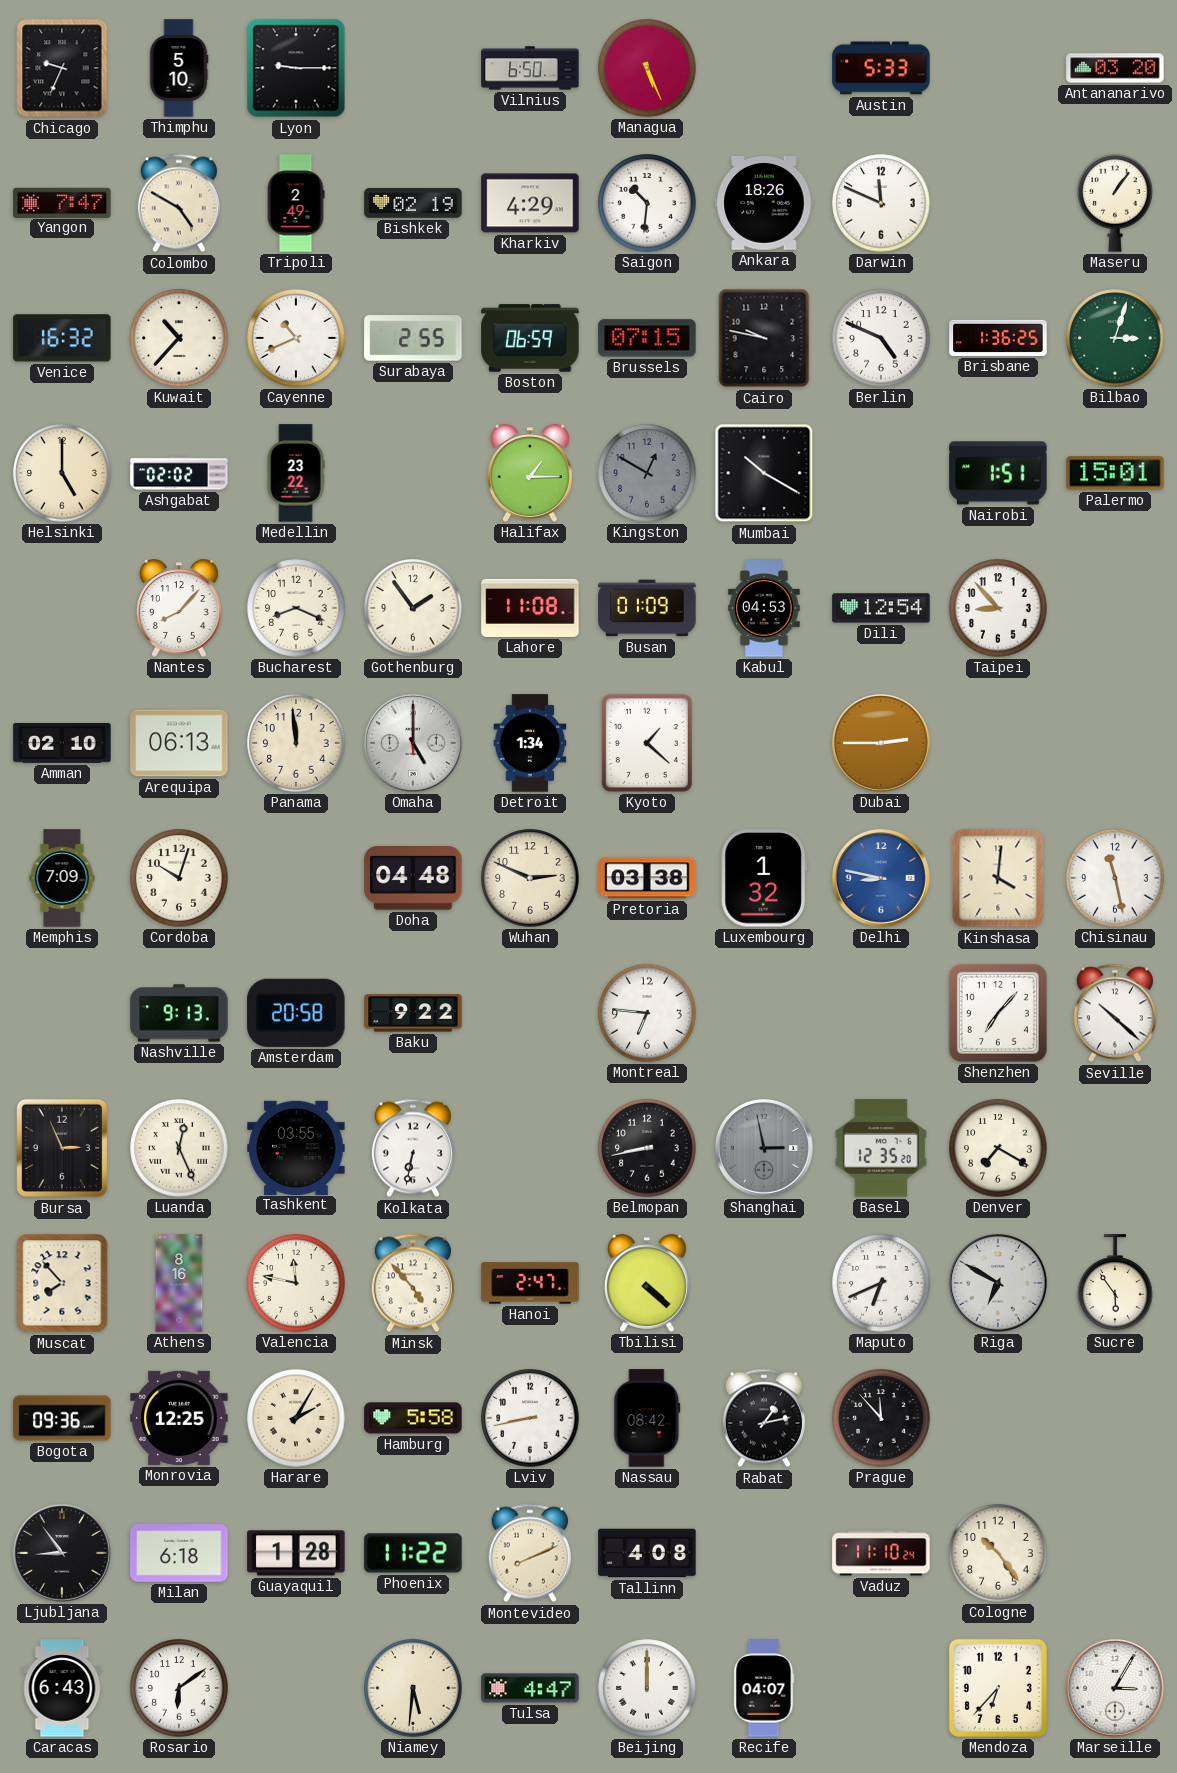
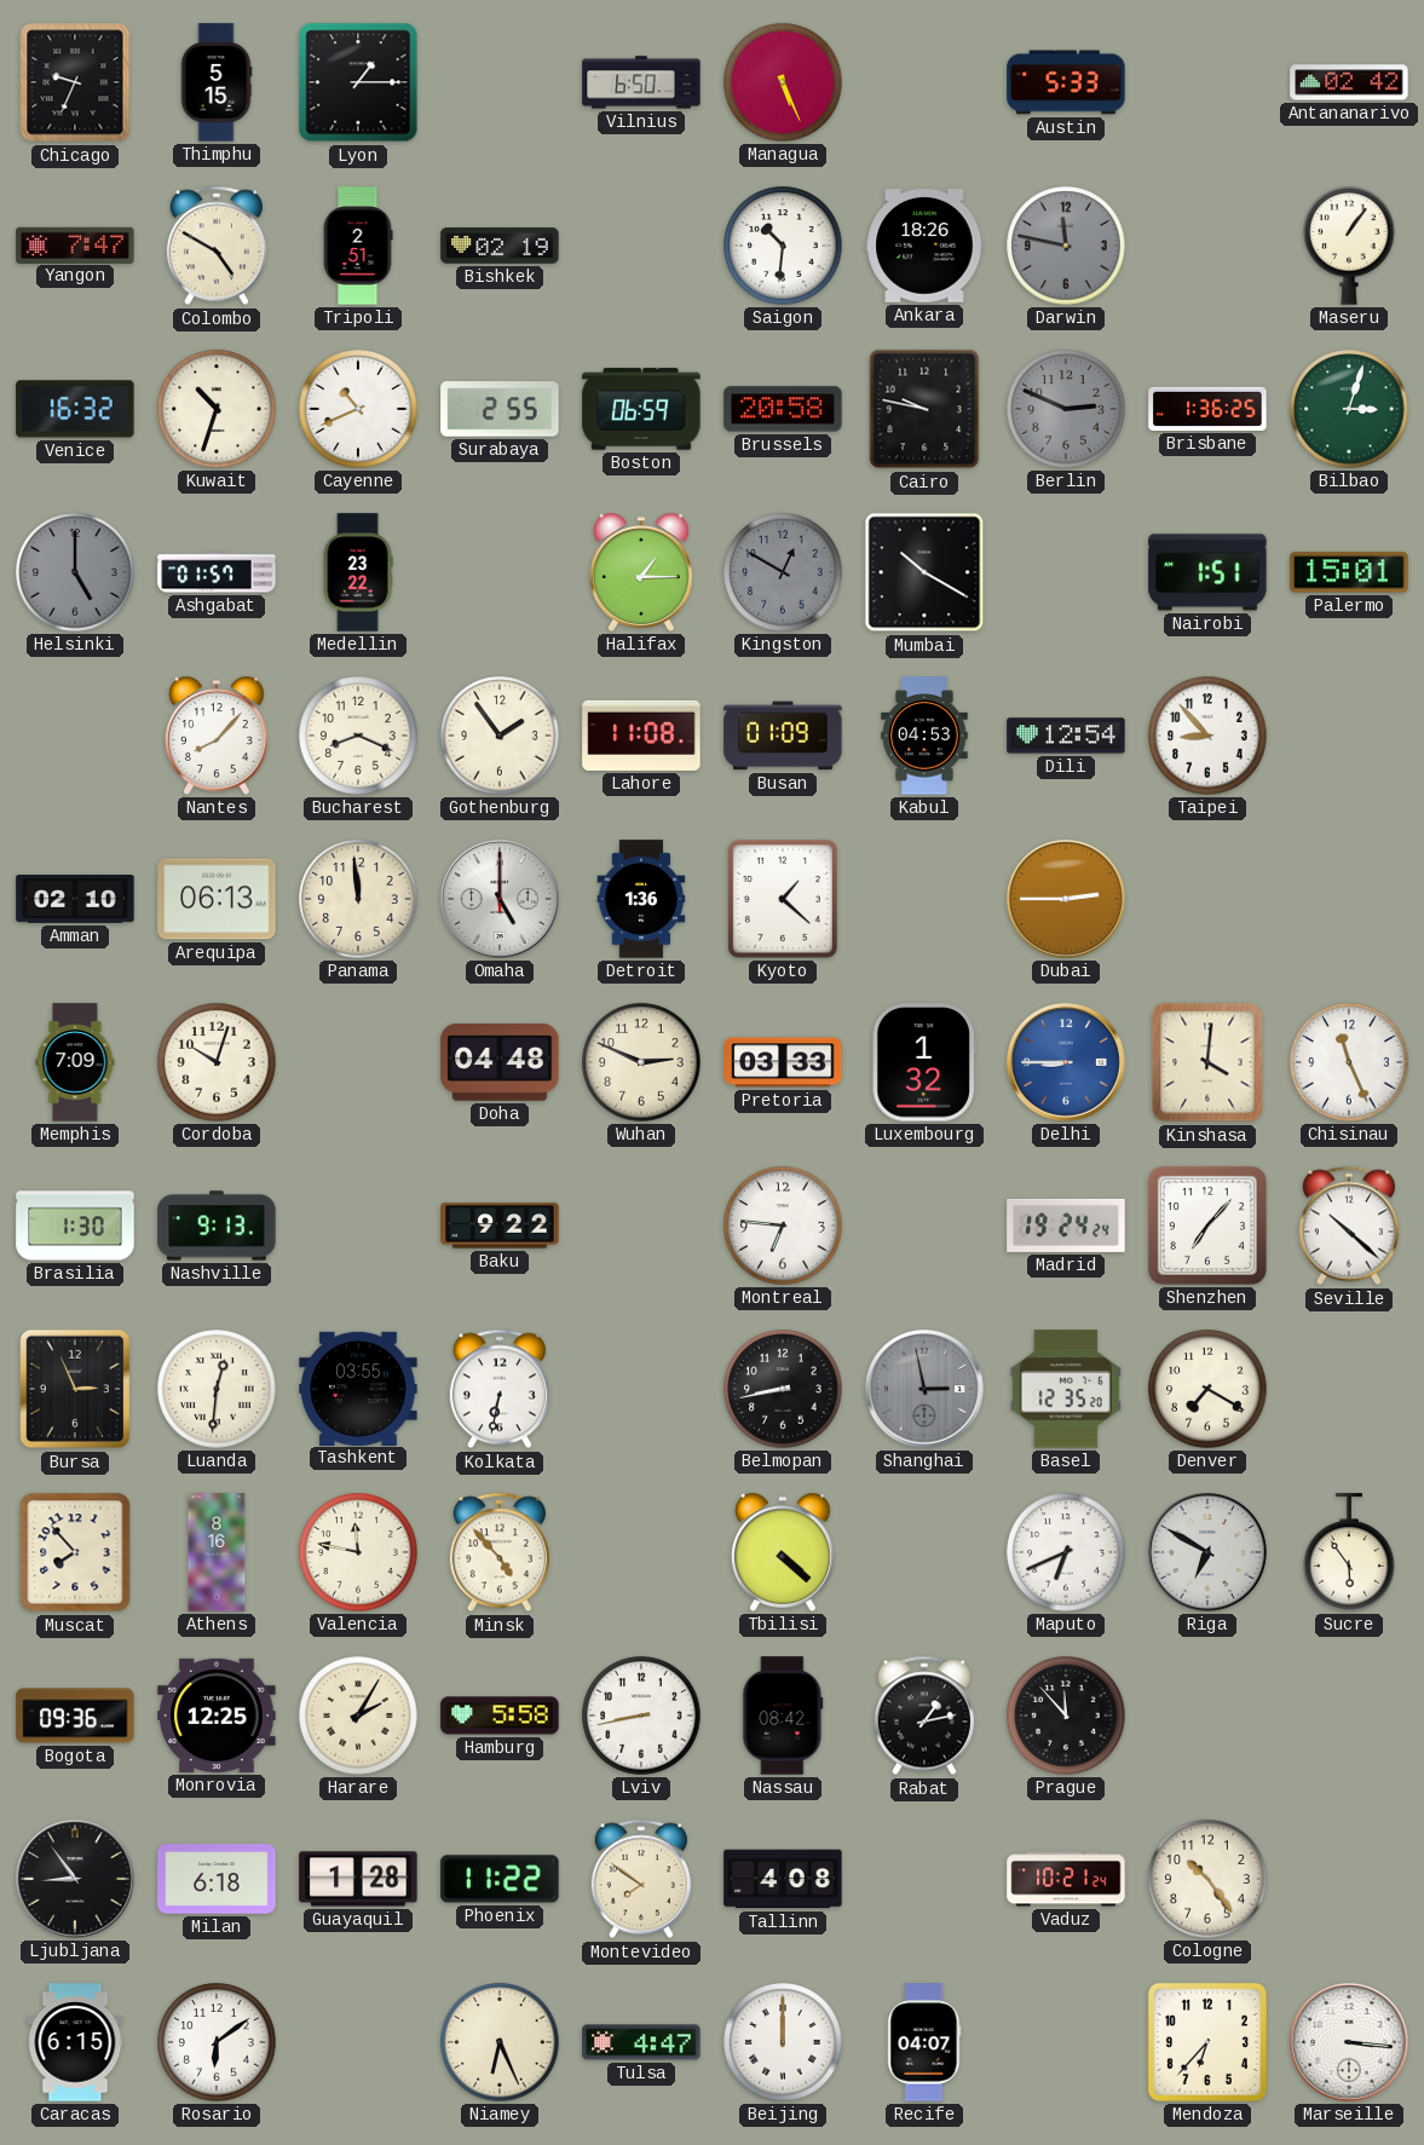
Thimphu: 5:10 -> 5:15 (217, 82)
Lyon: 9:15 -> 1:15 (358, 82)
Antananarivo: 03:20 -> 02:42 (1349, 82)
Tripoli: 2:49 -> 2:51 (358, 246)
Kharkiv: 4:29 -> none (530, 203)
Darwin: 11:49 -> 11:47 (1066, 246)
Darwin dial: white -> grey (1066, 246)
Kuwait: 10:37 -> 10:33 (217, 409)
Brussels: 07:15 -> 20:58 (783, 409)
Berlin: 4:49 -> 2:49 (1066, 409)
Berlin dial: white -> grey (1066, 409)
Helsinki dial: cream -> grey (75, 572)
Ashgabat: 02:02 -> 01:57 (217, 572)
Detroit: 1:34 -> 1:36 (641, 899)
Pretoria: 03:38 -> 03:33 (783, 1062)
Delhi: 8:47 -> 8:45 (1067, 1063)
Chisinau: 11:28 -> 11:26 (1349, 1062)
Brasilia: none -> 1:30 (75, 1226)
Amsterdam: 20:58 -> none (296, 1013)
Madrid: none -> 19:24 (1066, 1226)
Luanda: 12:26 -> 12:31 (217, 1389)
Hanoi: 2:47 -> none (530, 1283)
Montevideo: 8:11 -> 7:51 (641, 1879)
Vaduz: 11:10 -> 10:21 (1066, 1879)
Caracas: 6:43 -> 6:15 (75, 2042)
Niamey: 5:31 -> 6:26 (500, 2042)
Marseille: 3:05 -> 3:16 (1350, 2043)
